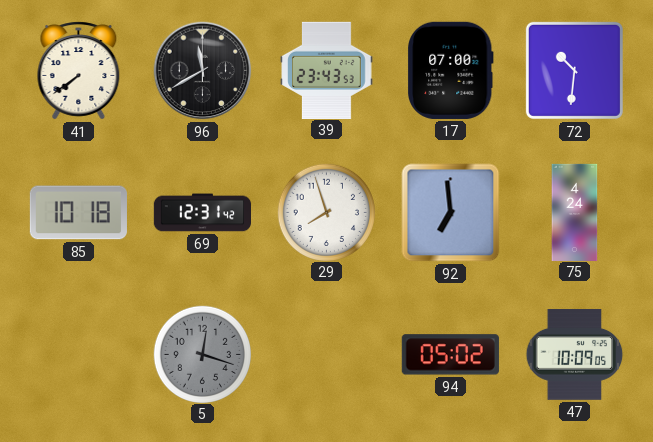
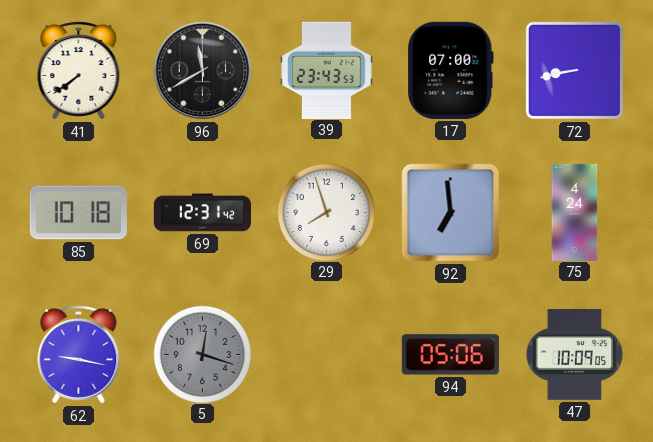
72: 10:31 -> 8:43 (574, 70)
62: none -> 9:17 (79, 355)
94: 05:02 -> 05:06 (450, 355)
